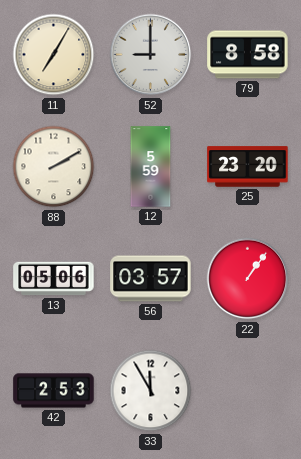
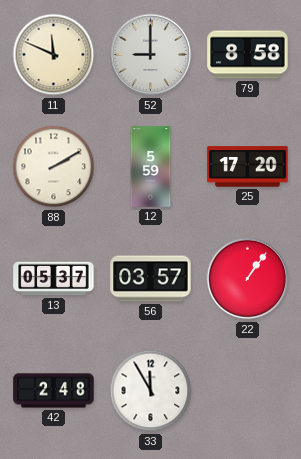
11: 7:05 -> 11:49 (54, 55)
25: 23:20 -> 17:20 (248, 167)
13: 05:06 -> 05:37 (54, 279)
42: 2:53 -> 2:48 (54, 391)
